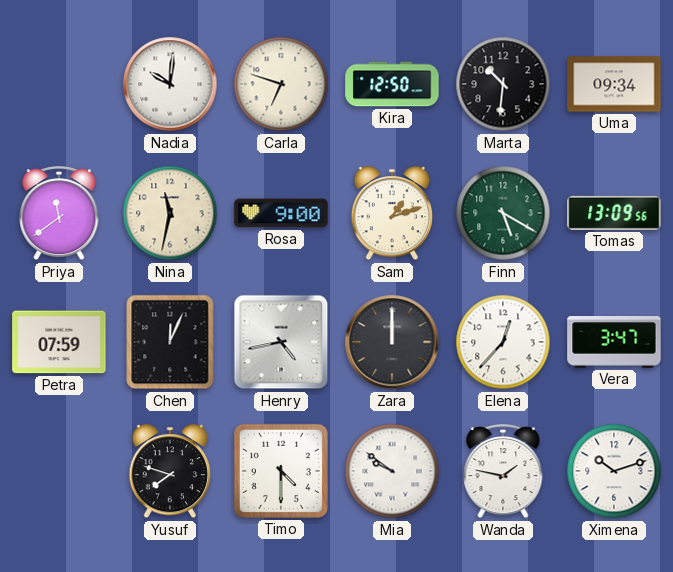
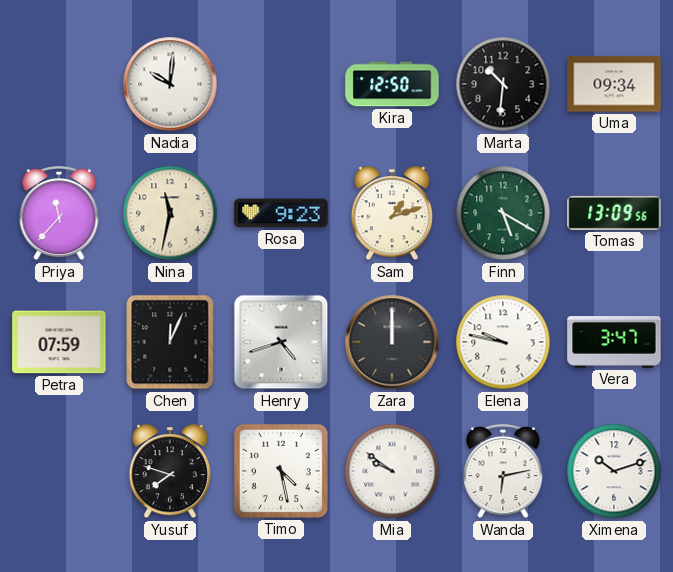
Carla: 6:48 -> none (281, 84)
Priya: 11:39 -> 11:37 (59, 214)
Rosa: 9:00 -> 9:23 (281, 213)
Henry: 4:43 -> 4:42 (281, 342)
Elena: 12:37 -> 9:47 (503, 342)
Timo: 4:30 -> 4:28 (281, 471)
Wanda: 1:47 -> 6:13 (503, 472)
